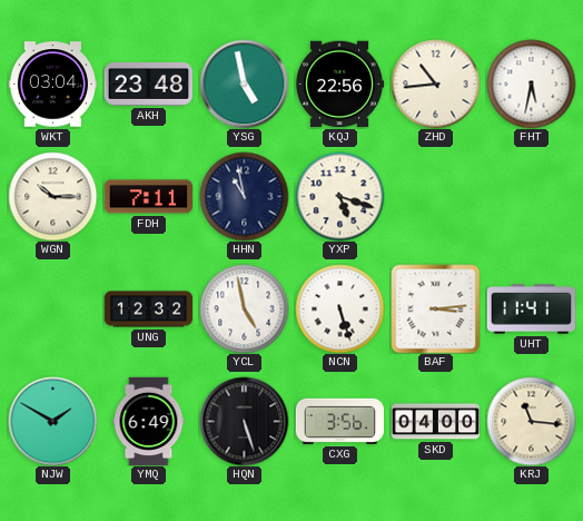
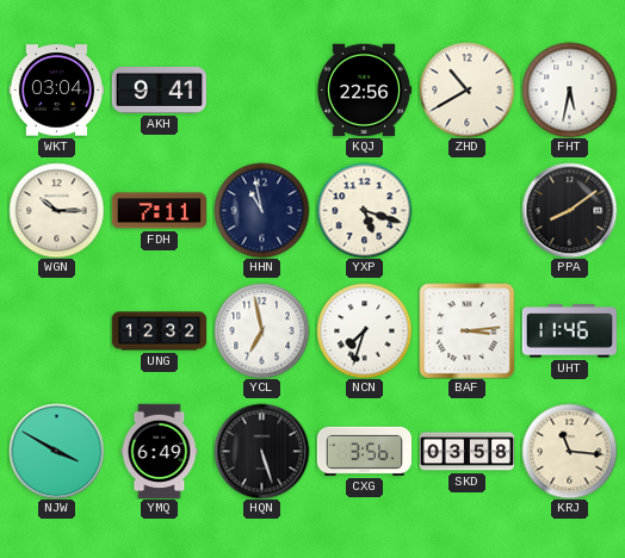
AKH: 23:48 -> 9:41 (159, 91)
YSG: 4:58 -> none (244, 83)
ZHD: 10:44 -> 10:40 (466, 89)
PPA: none -> 8:09 (569, 210)
YCL: 4:58 -> 6:58 (261, 330)
NCN: 5:27 -> 7:33 (364, 330)
UHT: 11:41 -> 11:46 (569, 331)
NJW: 1:50 -> 3:50 (56, 451)
SKD: 04:00 -> 03:58 (466, 452)
